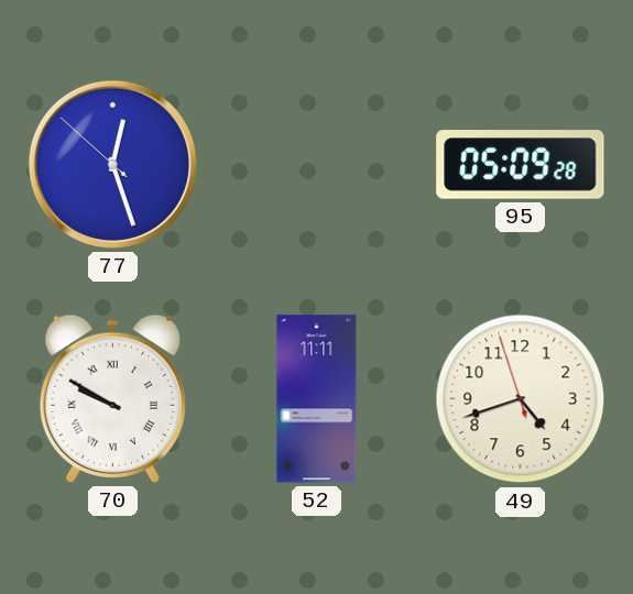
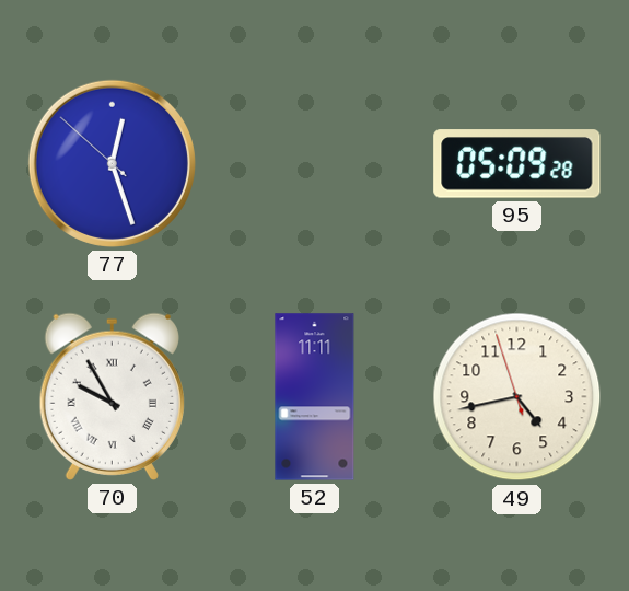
70: 9:50 -> 9:55 (112, 396)
49: 4:41 -> 4:42 (517, 397)
